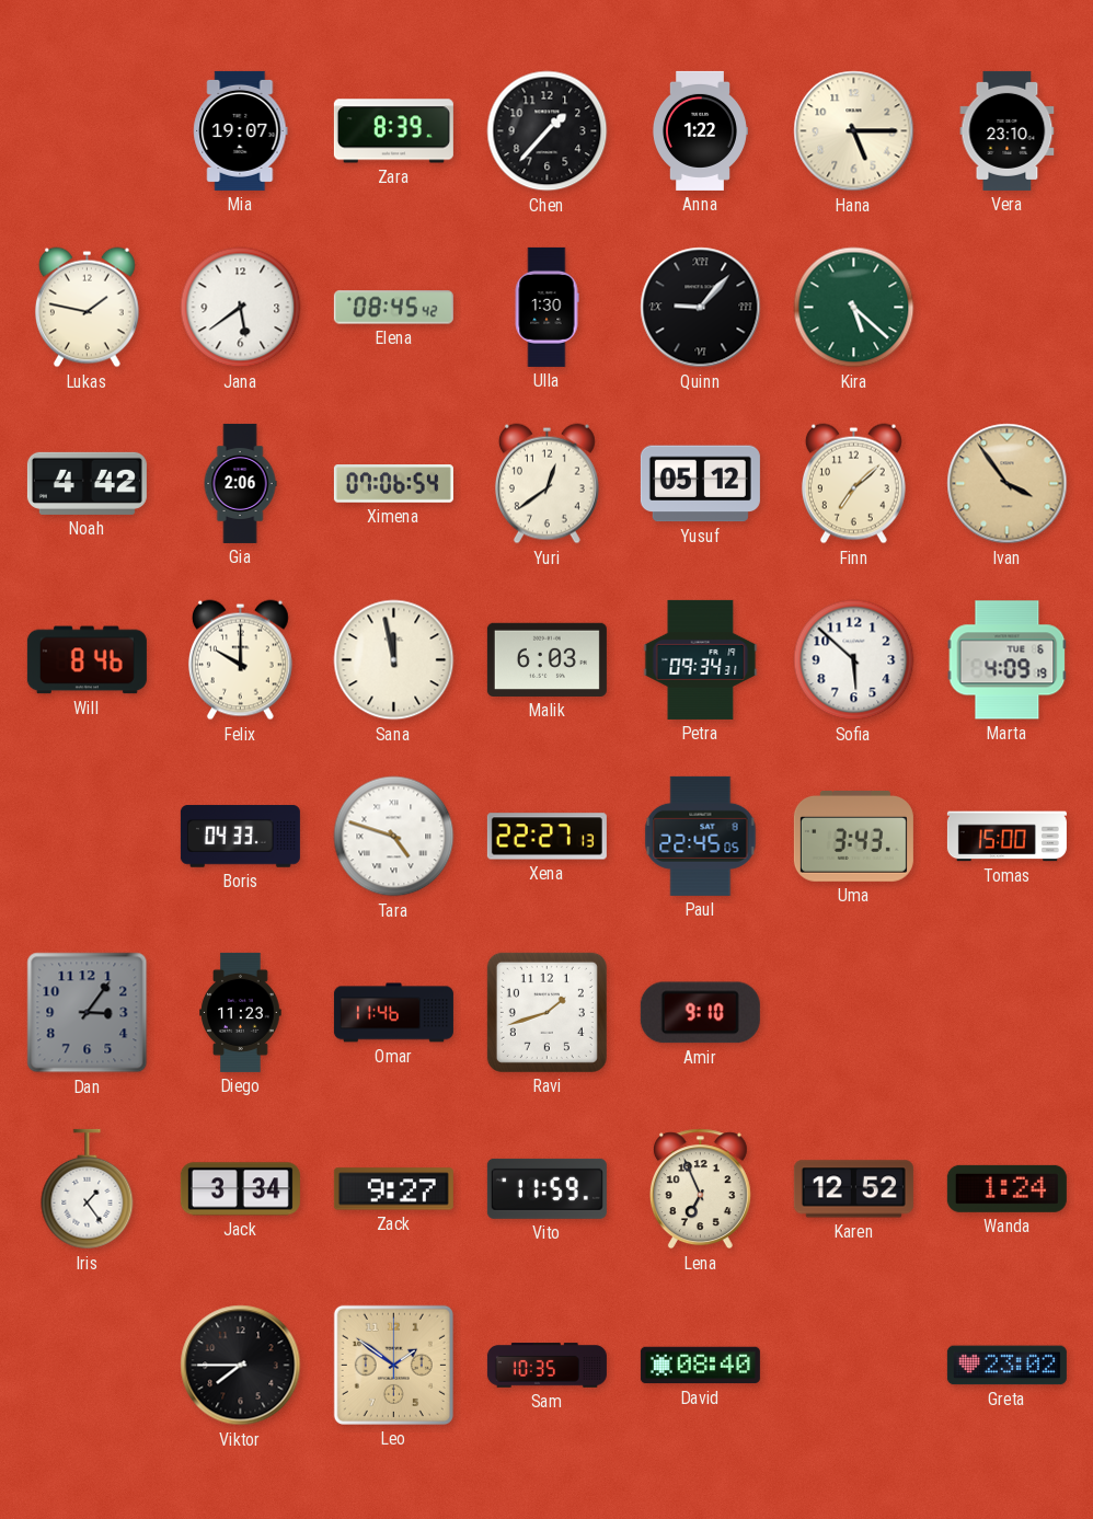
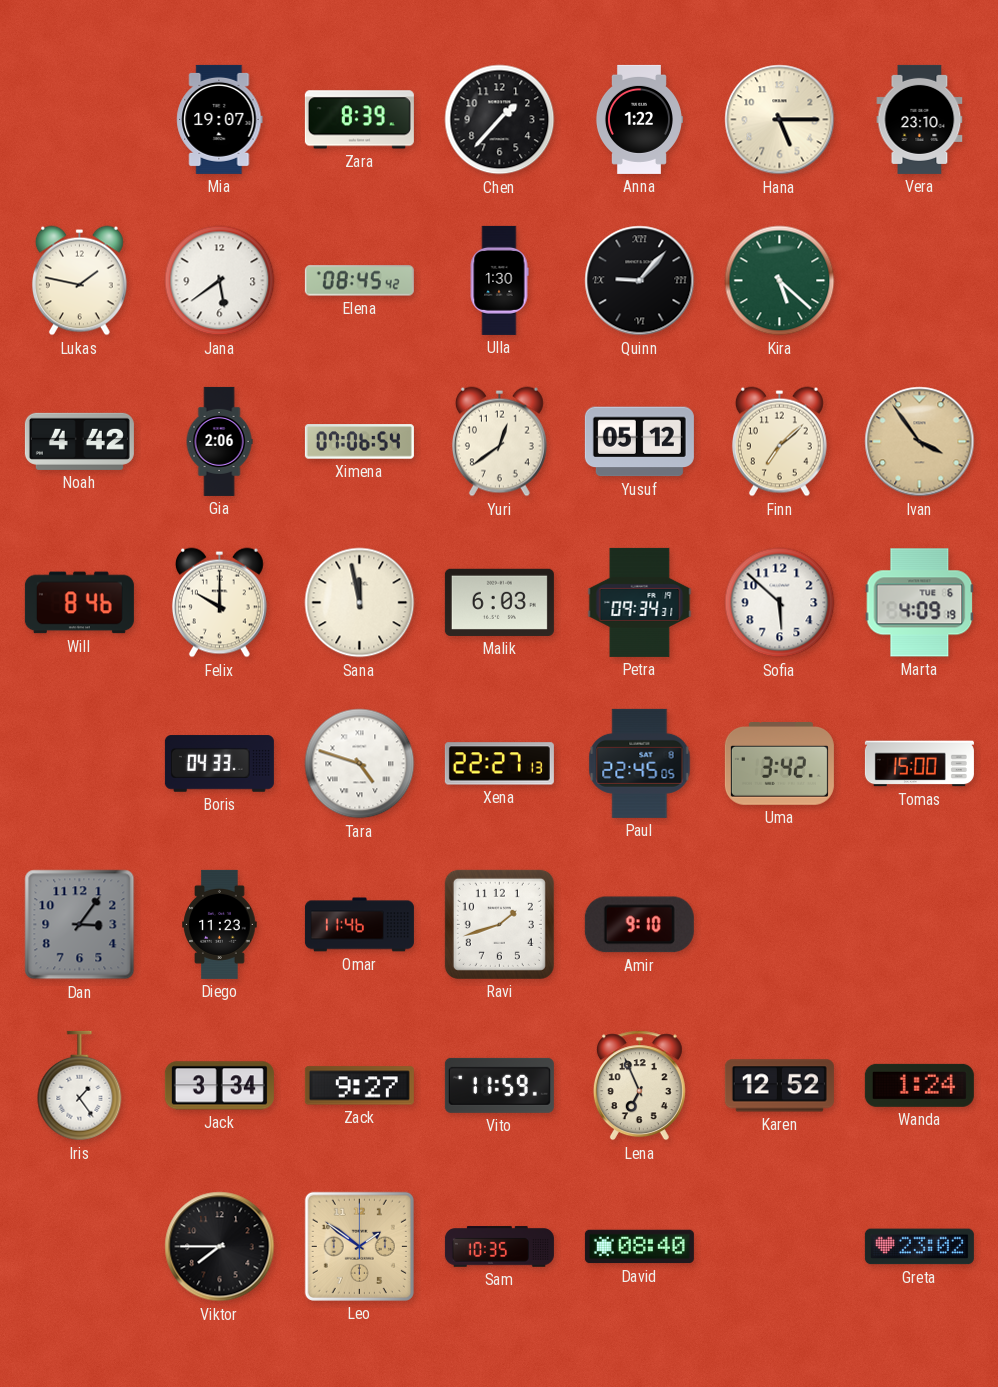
Uma: 3:43 -> 3:42 (779, 764)
